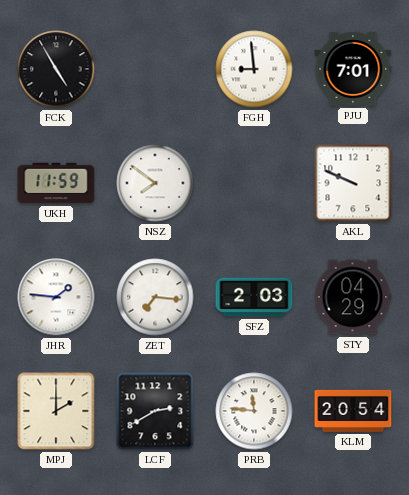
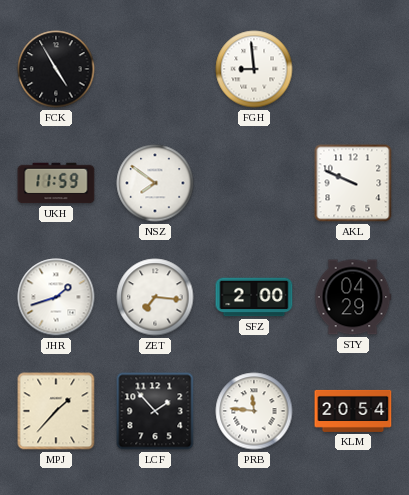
PJU: 7:01 -> none (353, 70)
JHR: 1:46 -> 1:42 (56, 297)
SFZ: 2:03 -> 2:00 (254, 297)
MPJ: 2:00 -> 1:37 (56, 411)
LCF: 2:40 -> 1:53 (155, 411)
